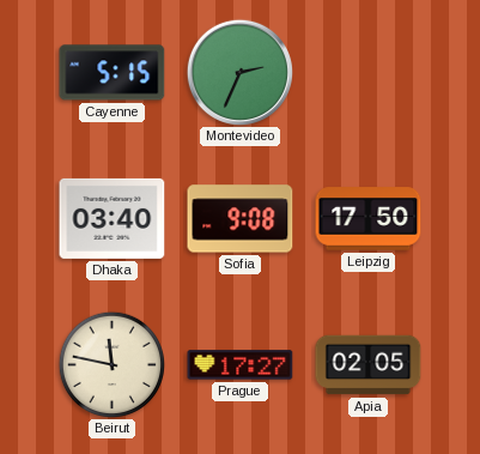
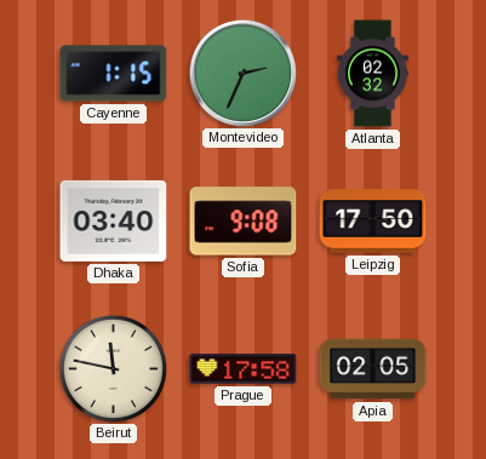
Cayenne: 5:15 -> 1:15 (114, 74)
Atlanta: none -> 02:32 (373, 74)
Prague: 17:27 -> 17:58 (244, 369)
